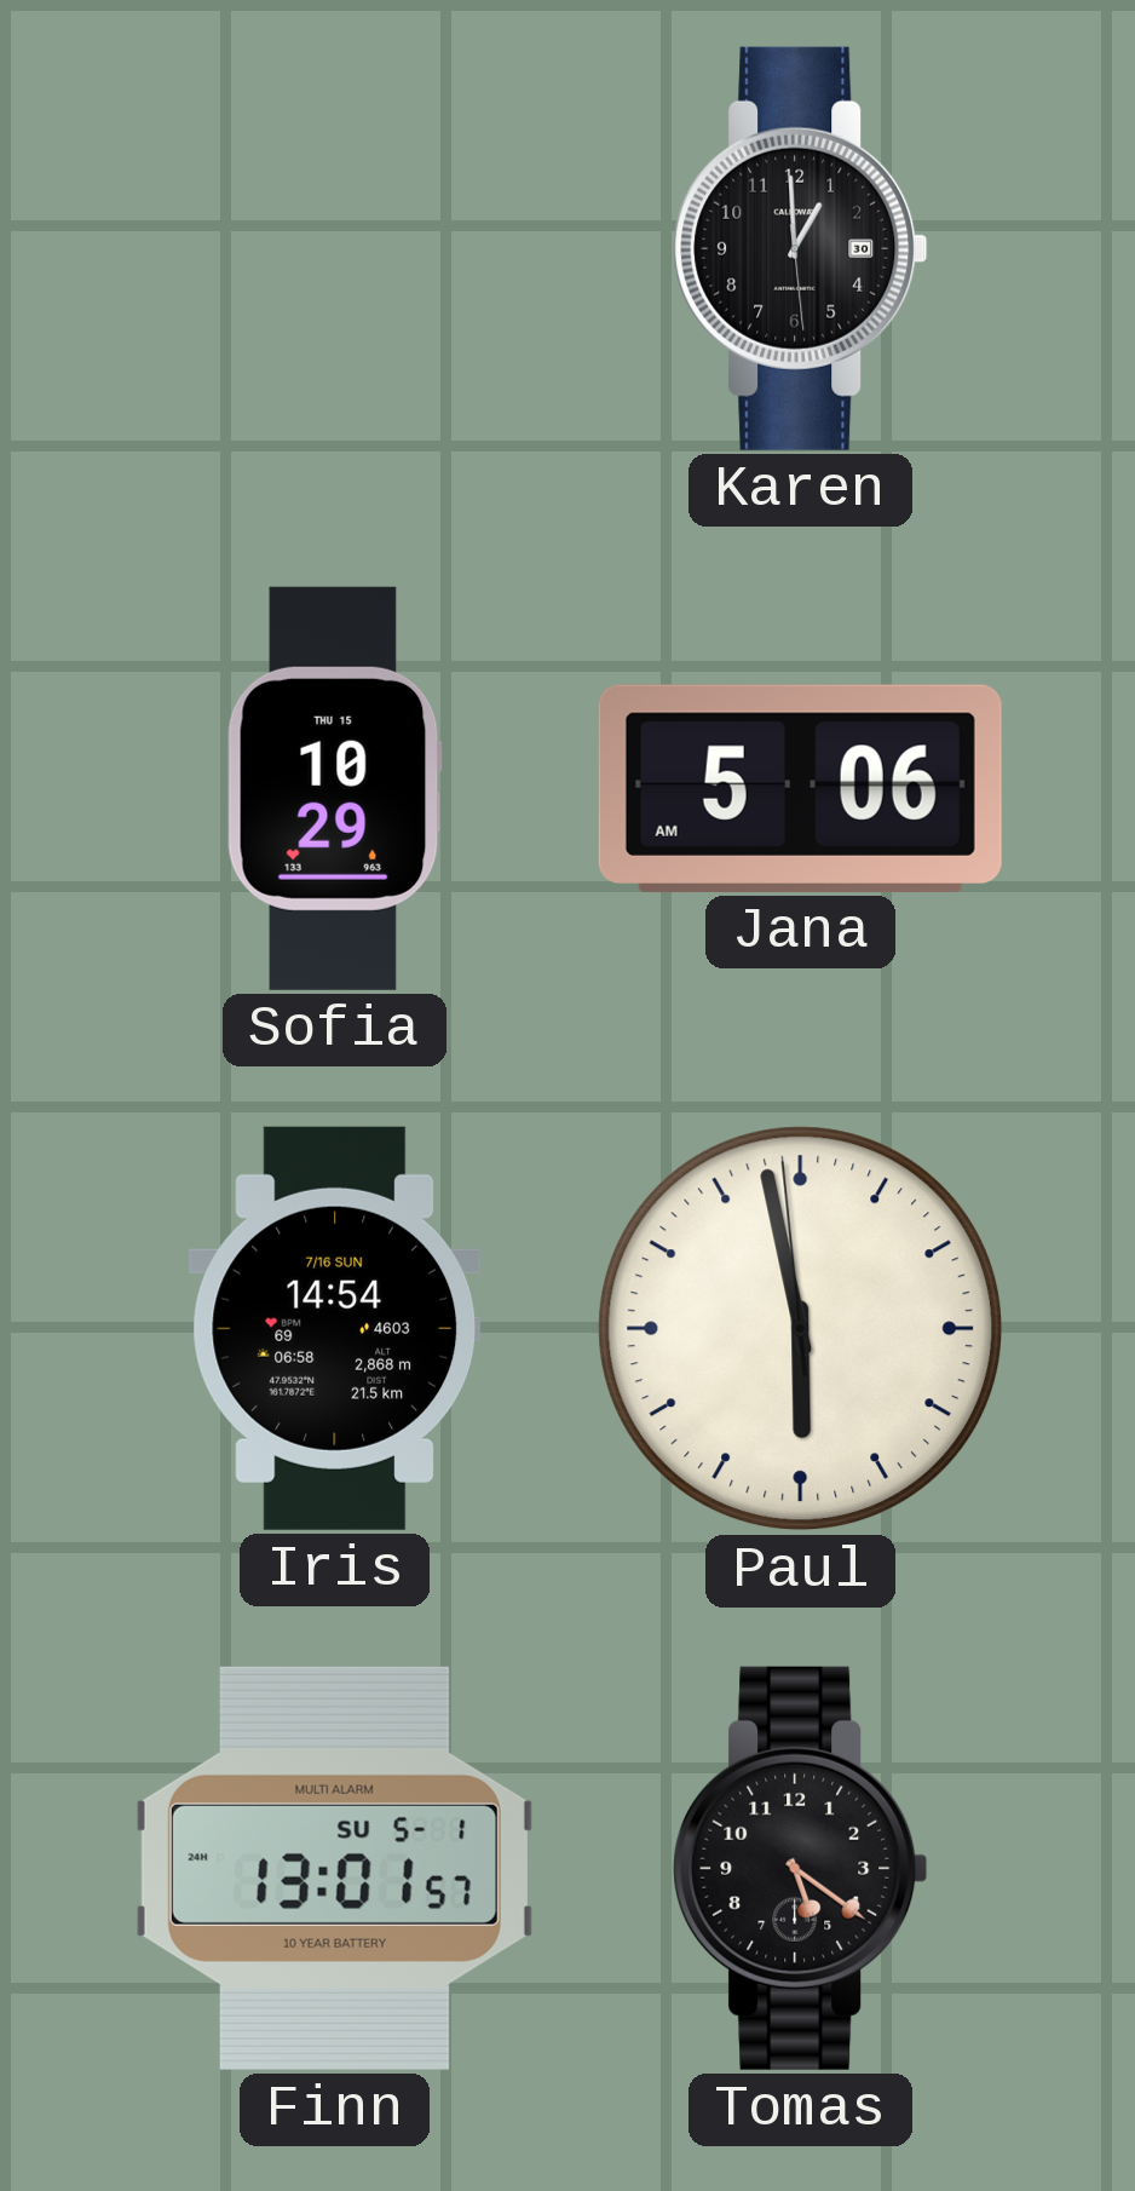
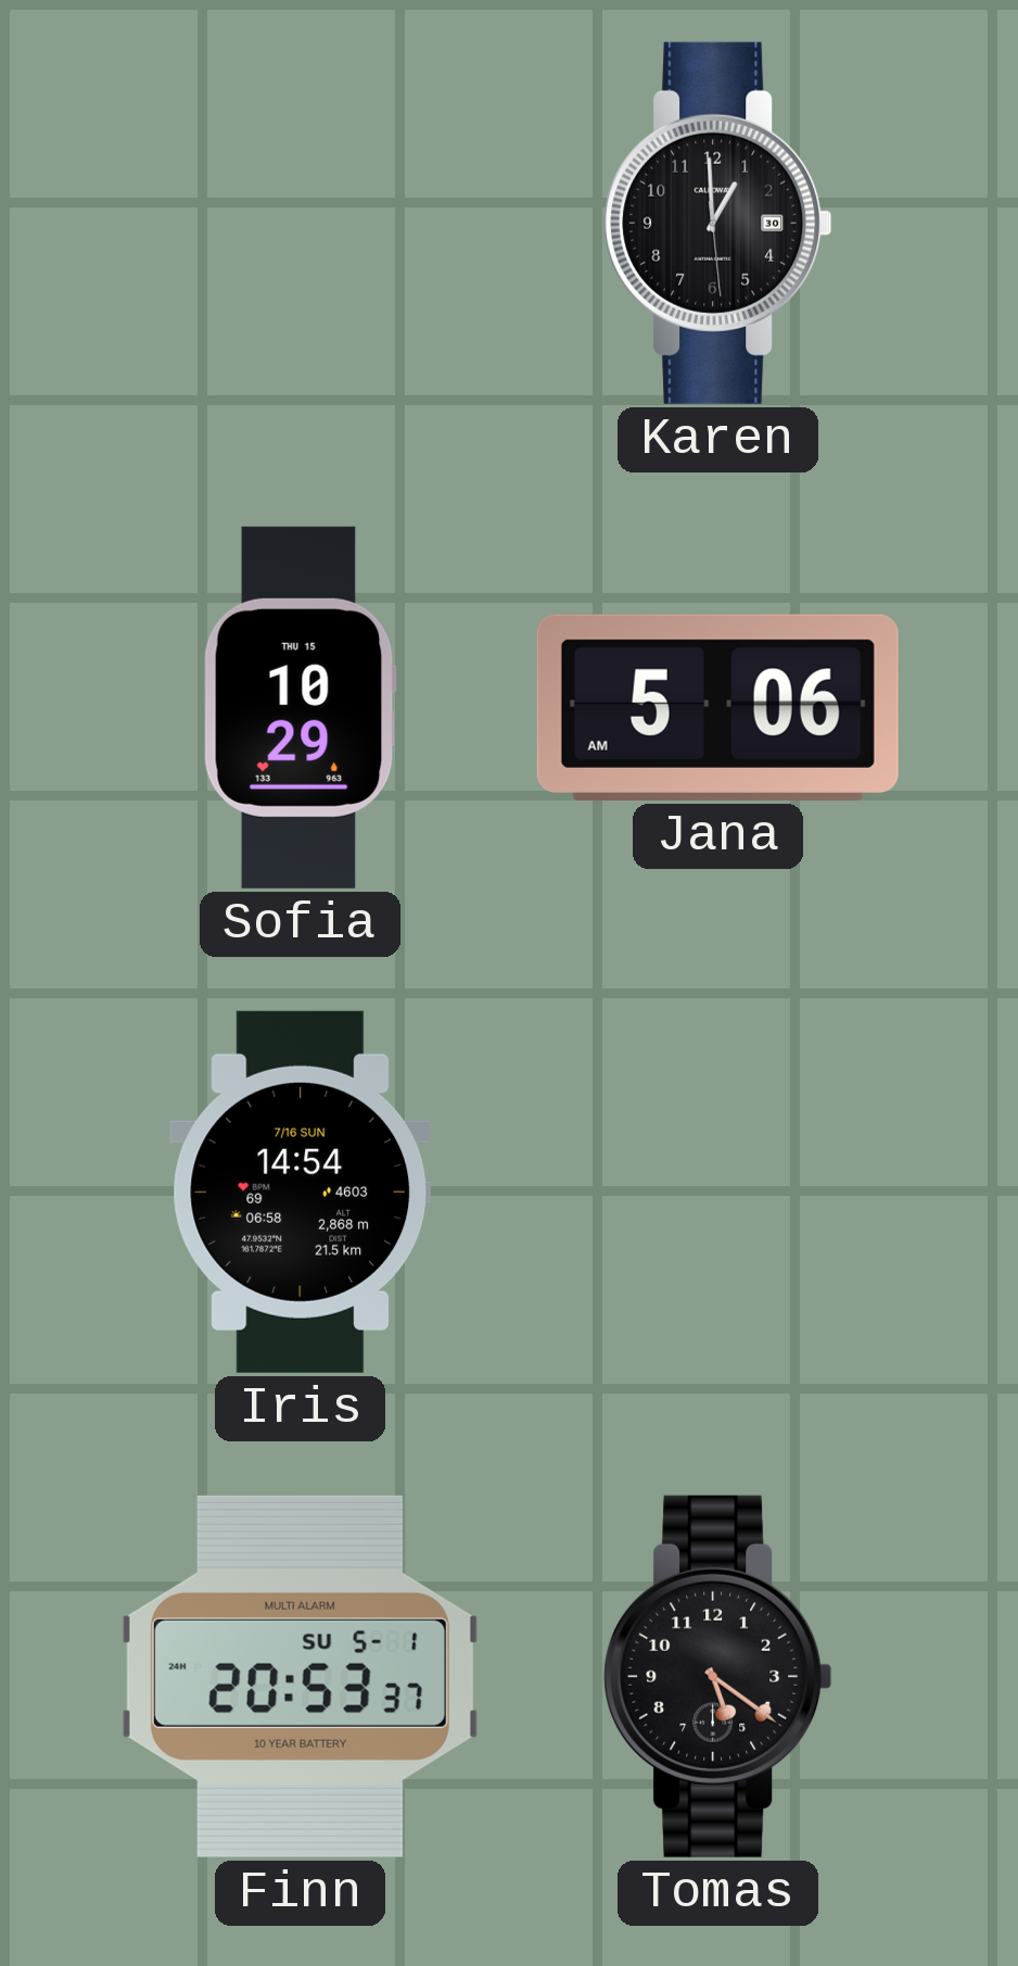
Paul: 5:57 -> none (801, 1329)
Finn: 13:01 -> 20:53 (300, 1676)
